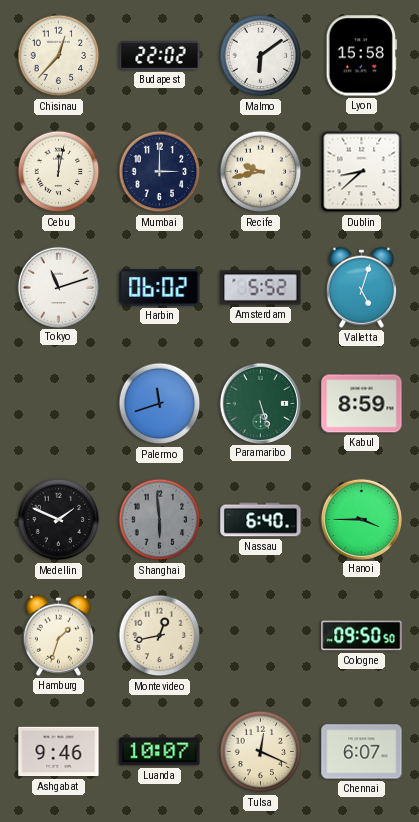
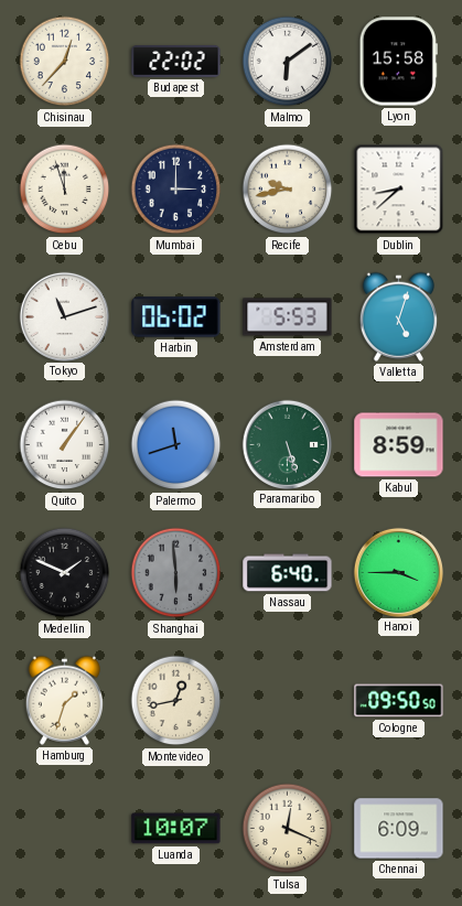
Cebu: 12:02 -> 11:57 (65, 190)
Amsterdam: 5:52 -> 5:53 (288, 317)
Quito: none -> 1:06 (65, 445)
Ashgabat: 9:46 -> none (59, 752)
Chennai: 6:07 -> 6:09 (399, 829)
